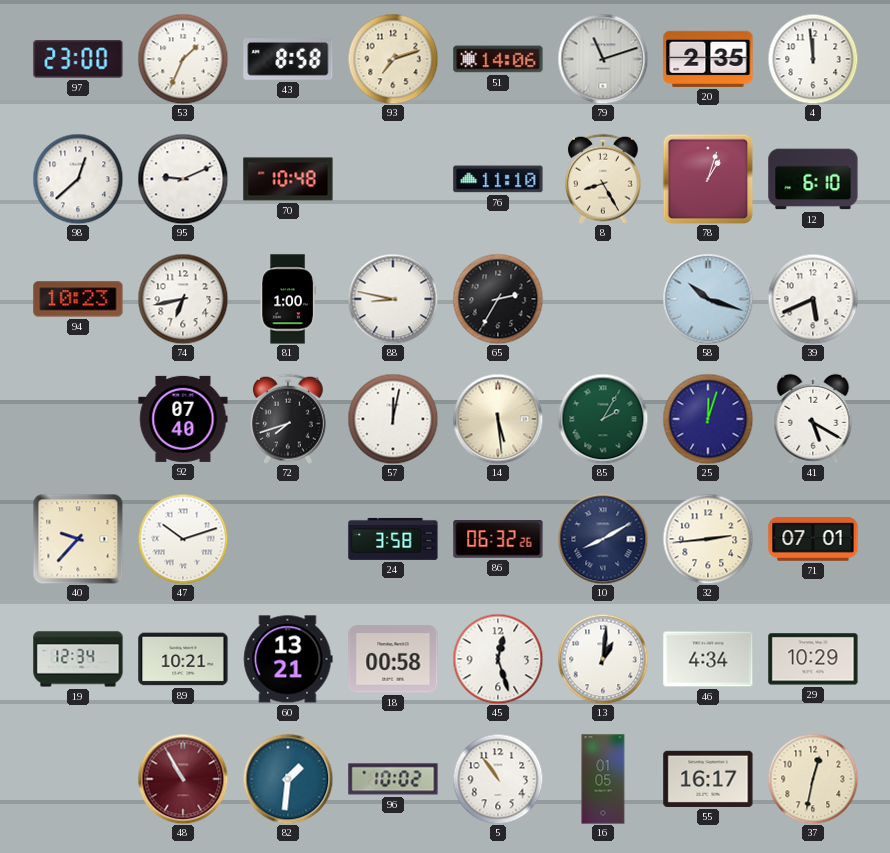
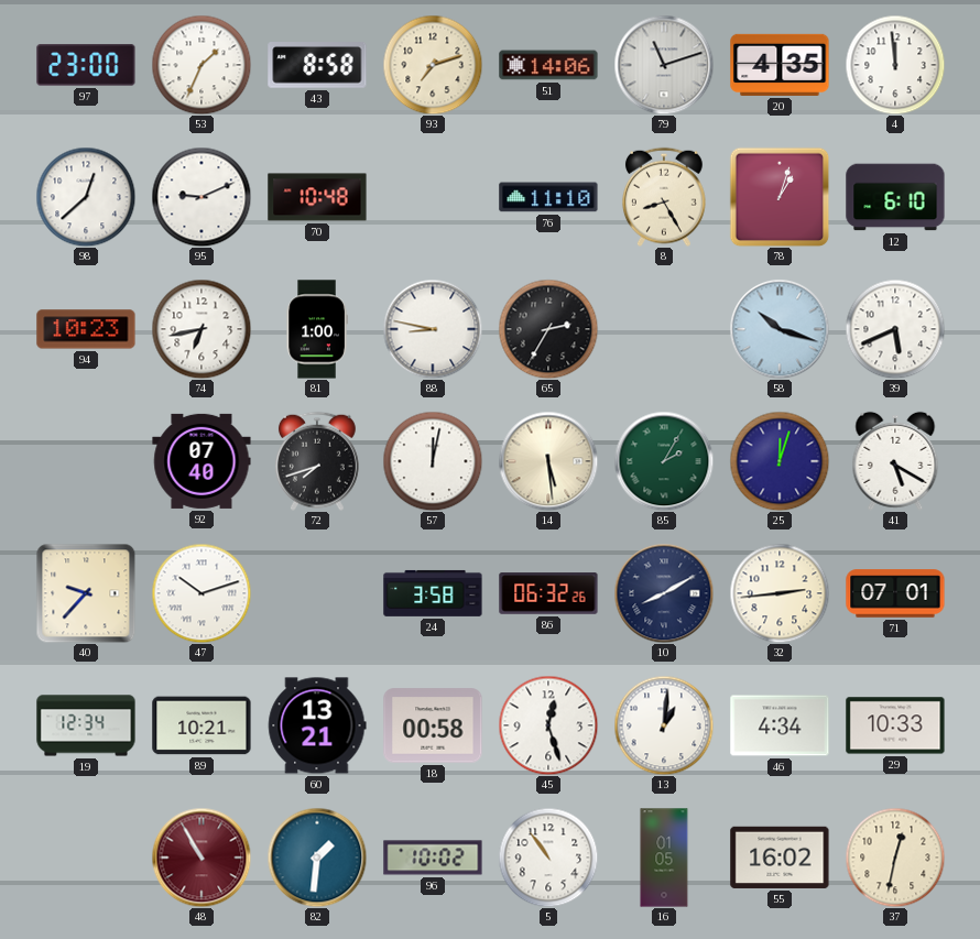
20: 2:35 -> 4:35 (780, 65)
29: 10:29 -> 10:33 (895, 725)
55: 16:17 -> 16:02 (780, 858)
